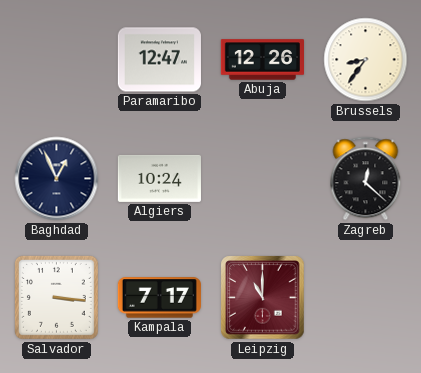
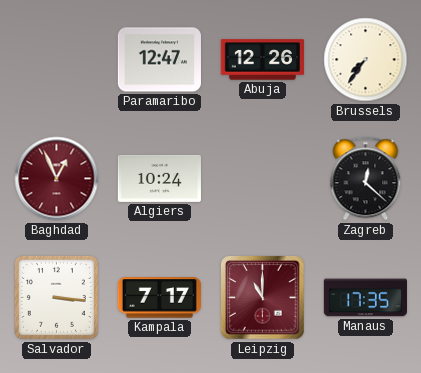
Brussels: 8:36 -> 7:36 (366, 60)
Baghdad dial: navy -> burgundy (57, 179)
Manaus: none -> 17:35 (365, 298)
